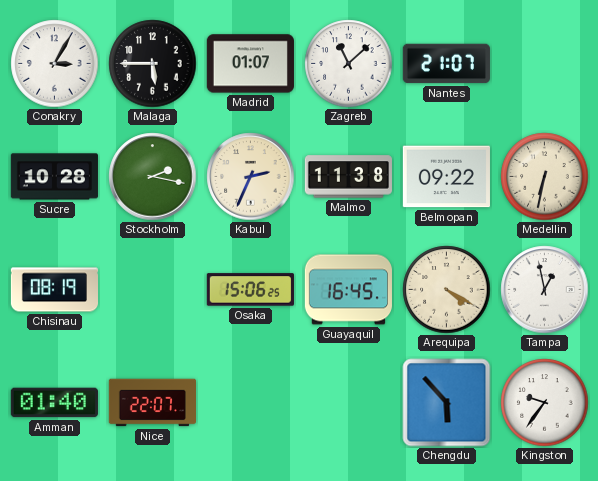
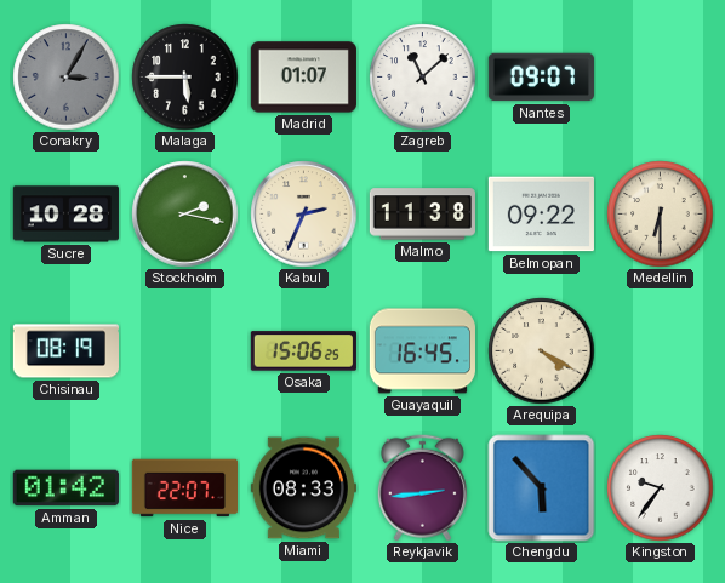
Conakry dial: white -> grey (67, 78)
Nantes: 21:07 -> 09:07 (541, 78)
Medellin: 6:32 -> 6:30 (661, 215)
Tampa: 12:58 -> none (545, 290)
Amman: 01:40 -> 01:42 (65, 488)
Miami: none -> 08:33 (303, 488)
Reykjavik: none -> 2:44 (422, 488)
